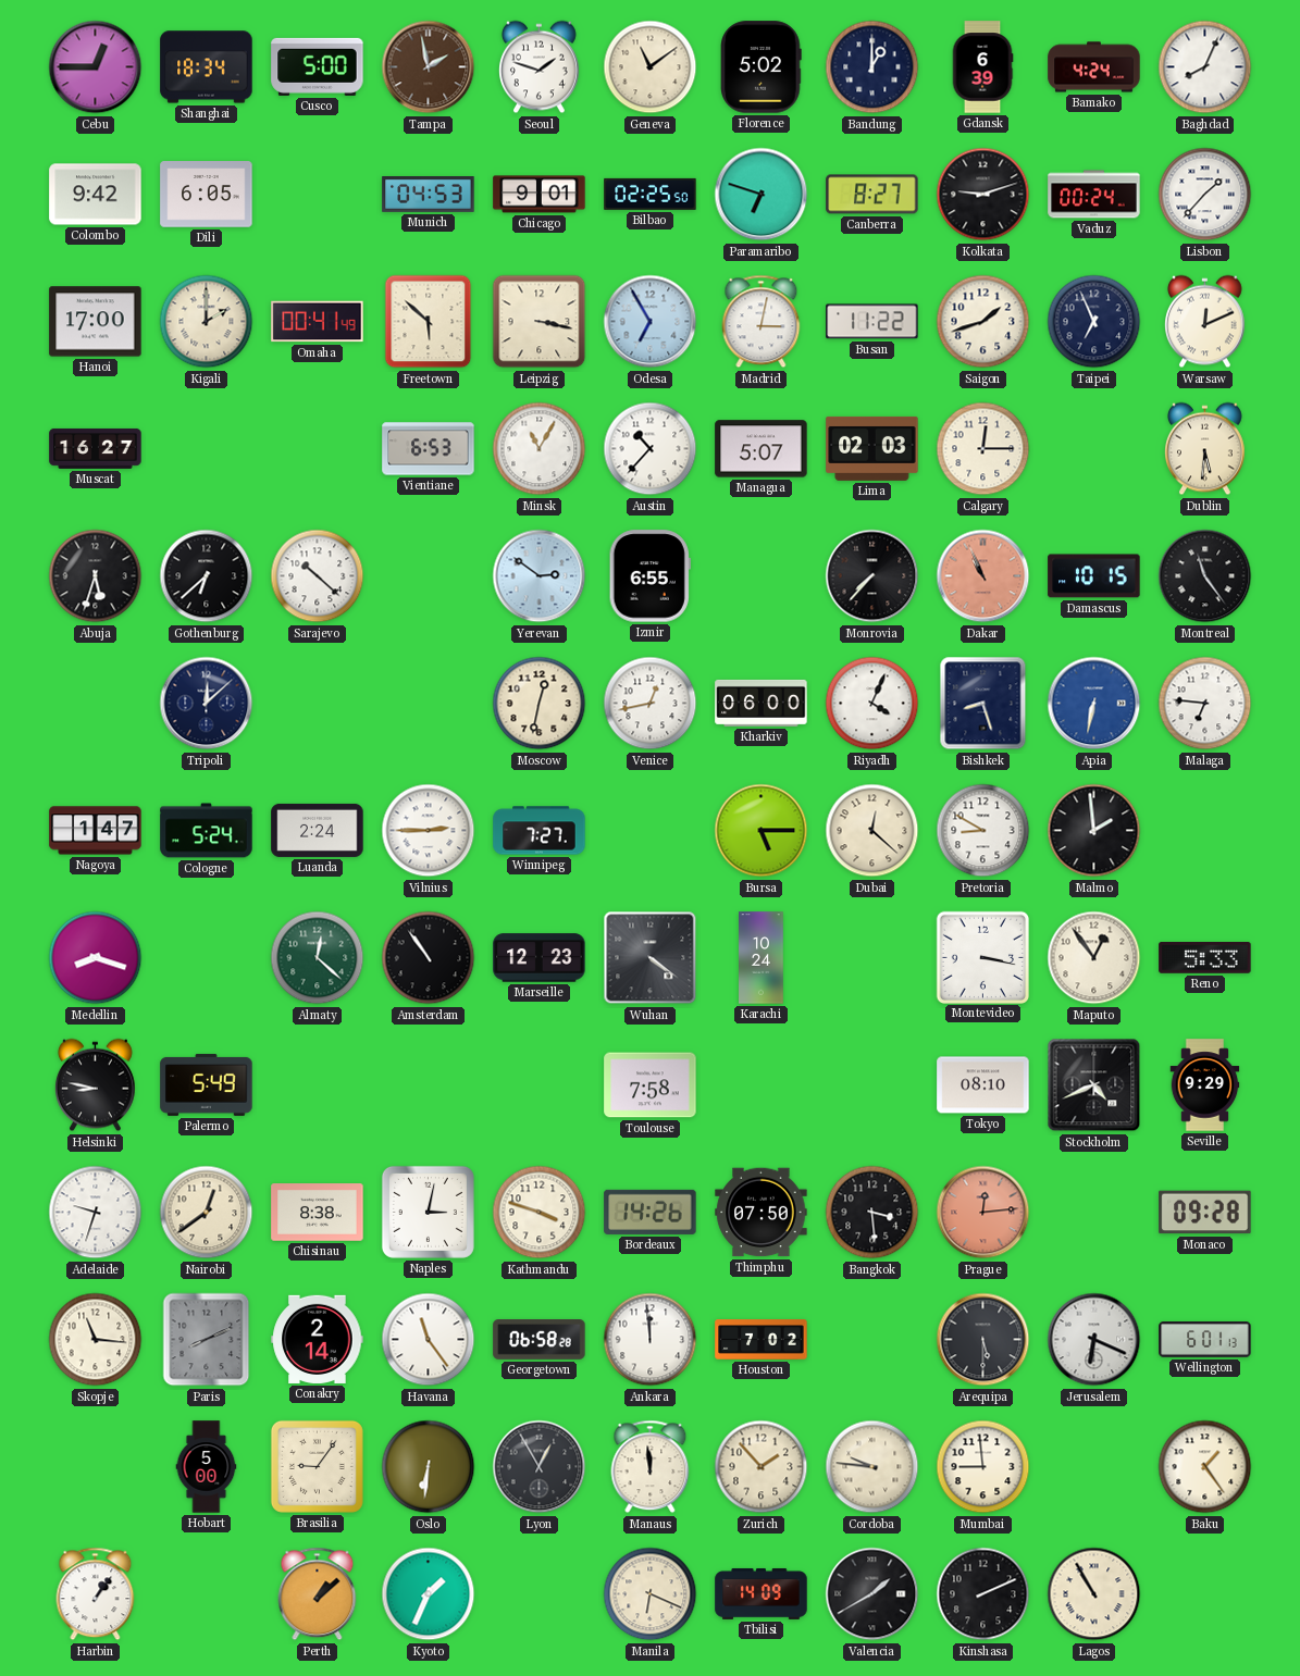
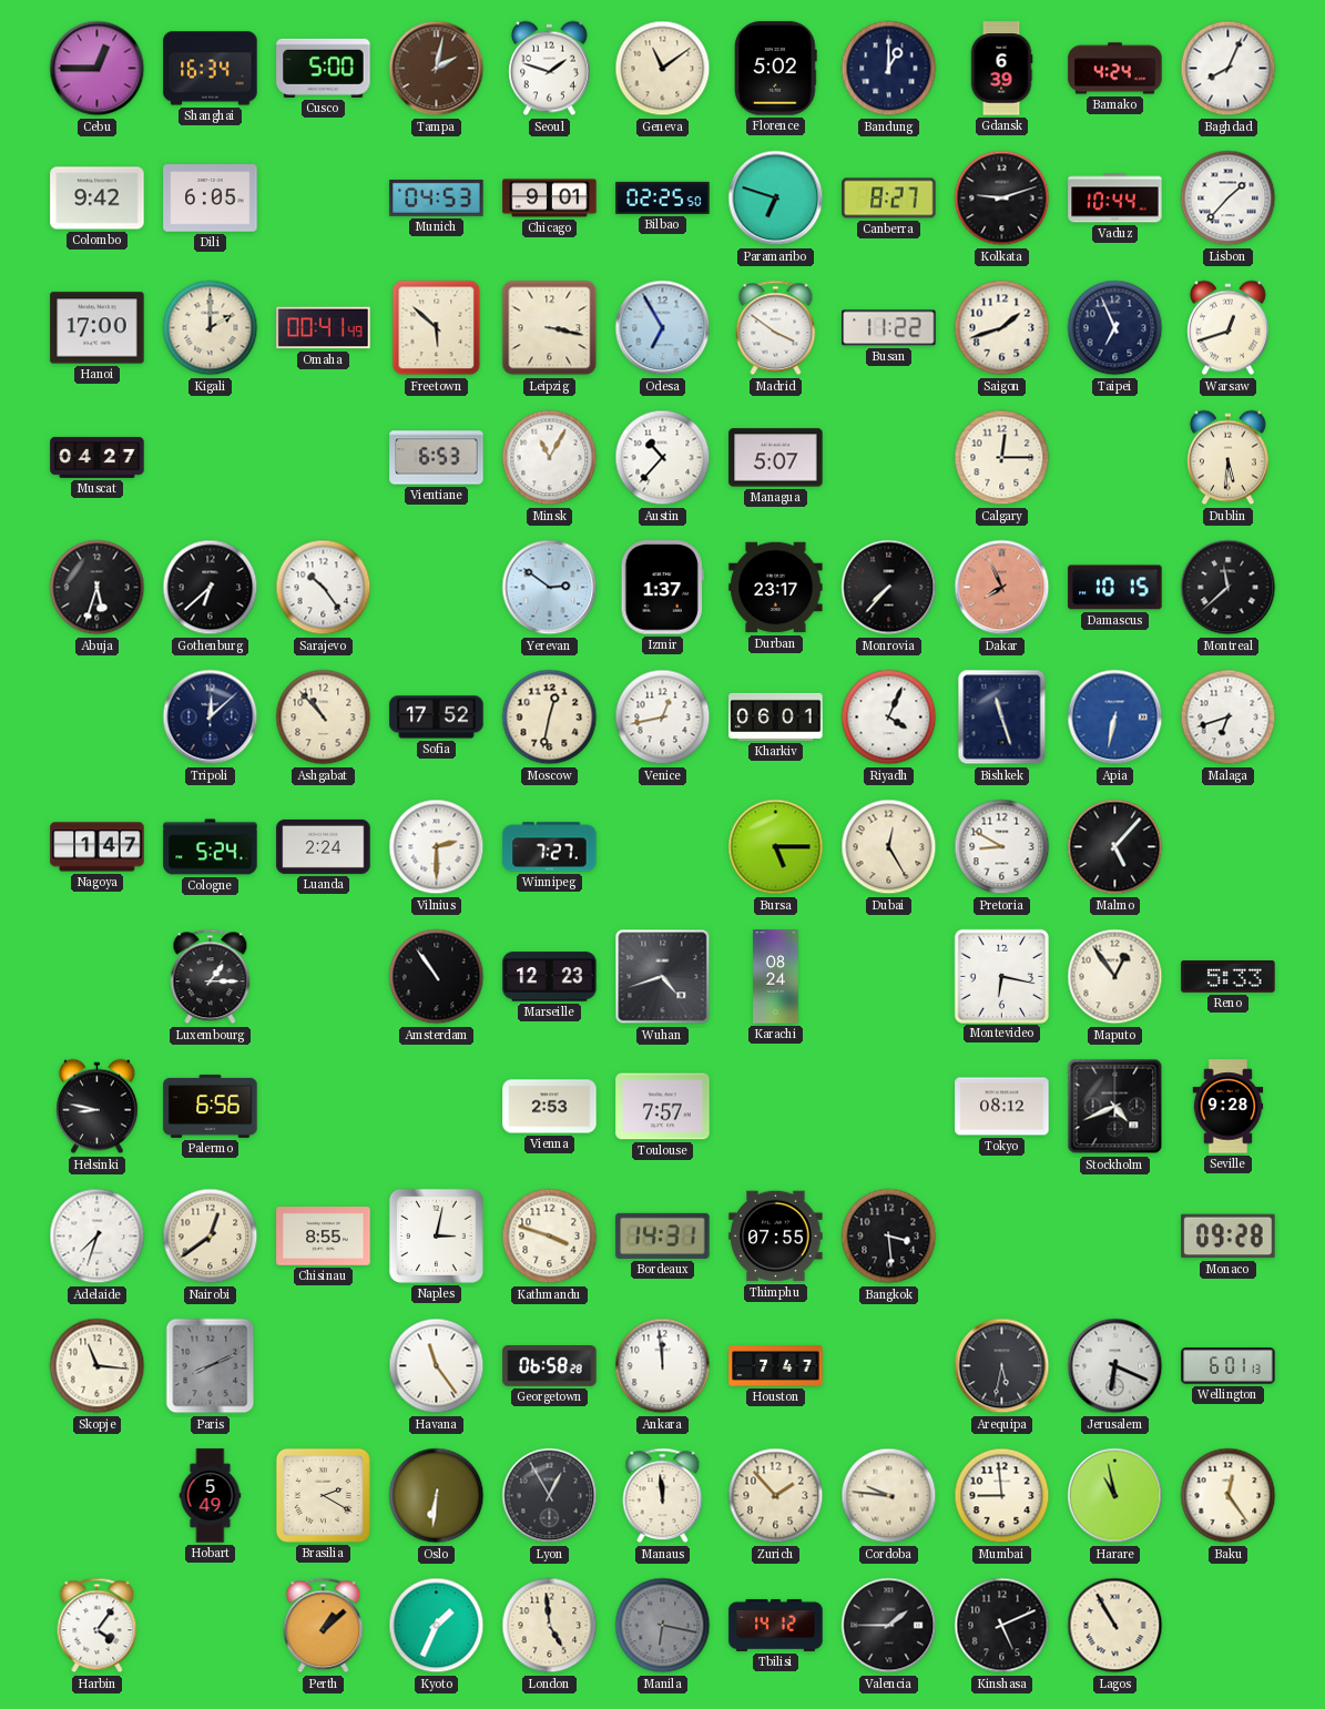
Shanghai: 18:34 -> 16:34 (211, 69)
Tampa: 1:58 -> 2:02 (437, 69)
Vaduz: 00:24 -> 10:44 (1115, 199)
Madrid: 3:02 -> 3:51 (776, 328)
Warsaw: 12:11 -> 12:42 (1229, 328)
Muscat: 16:27 -> 04:27 (98, 457)
Lima: 02:03 -> none (872, 448)
Sarajevo: 10:22 -> 10:24 (324, 588)
Izmir: 6:55 -> 1:37 (662, 588)
Durban: none -> 23:17 (776, 588)
Dakar: 10:56 -> 7:56 (1002, 588)
Montreal: 11:24 -> 11:38 (1229, 588)
Ashgabat: none -> 10:53 (324, 718)
Sofia: none -> 17:52 (437, 718)
Kharkiv: 06:00 -> 06:01 (776, 716)
Bishkek: 8:27 -> 11:27 (1002, 718)
Malaga: 6:46 -> 6:42 (1229, 718)
Vilnius: 2:45 -> 2:30 (437, 847)
Dubai: 12:22 -> 12:25 (889, 847)
Malmo: 1:59 -> 5:07 (1115, 847)
Medellin: 8:18 -> none (96, 958)
Luxembourg: none -> 1:15 (211, 977)
Almaty: 12:22 -> none (318, 958)
Wuhan: 4:21 -> 4:42 (663, 977)
Karachi: 10:24 -> 08:24 (776, 977)
Montevideo: 3:17 -> 6:17 (1001, 976)
Palermo: 5:49 -> 6:56 (211, 1106)
Vienna: none -> 2:53 (550, 1107)
Toulouse: 7:58 -> 7:57 (663, 1107)
Tokyo: 08:10 -> 08:12 (1002, 1107)
Seville: 9:29 -> 9:28 (1229, 1107)
Adelaide: 9:33 -> 7:33 (98, 1237)
Chisinau: 8:38 -> 8:55 (324, 1237)
Bordeaux: 14:26 -> 14:31 (663, 1235)
Thimphu: 07:50 -> 07:55 (776, 1237)
Prague: 12:14 -> none (983, 1213)
Conakry: 2:14 -> none (318, 1339)
Houston: 7:02 -> 7:47 (776, 1366)
Arequipa: 5:30 -> 5:32 (1002, 1366)
Hobart: 5:00 -> 5:49 (211, 1496)
Brasilia: 9:06 -> 2:20 (323, 1495)
Harare: none -> 10:58 (1115, 1496)
Baku: 1:24 -> 12:24 (1229, 1496)
Harbin: 1:06 -> 4:06 (98, 1626)
London: none -> 4:59 (550, 1626)
Manila: 6:19 -> 6:17 (663, 1626)
Manila dial: cream -> grey (663, 1626)
Tbilisi: 14:09 -> 14:12 (776, 1625)
Valencia: 1:40 -> 1:45 (889, 1626)
Kinshasa: 2:11 -> 5:11 (1002, 1626)
